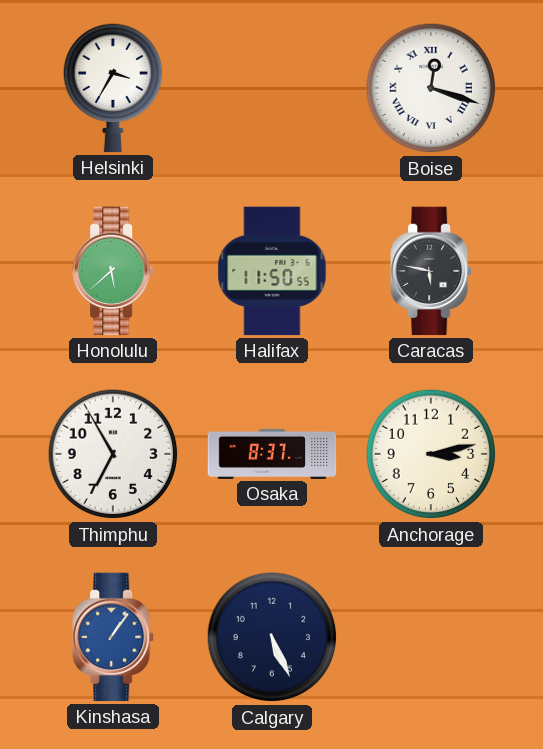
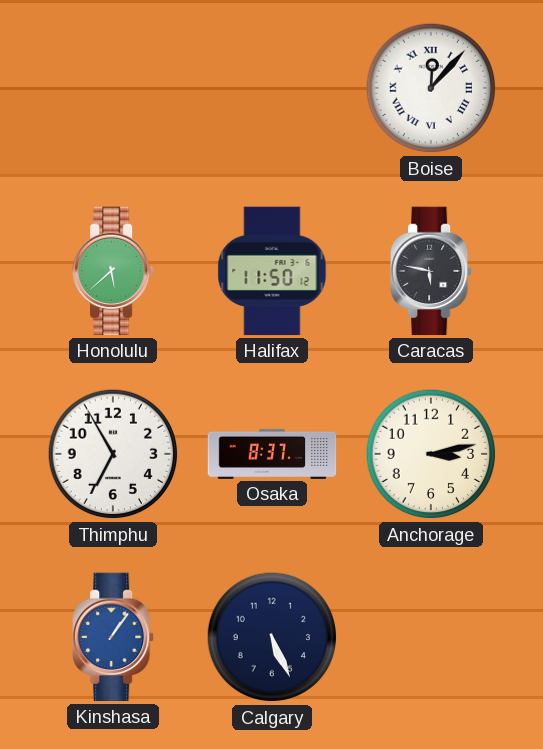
Helsinki: 3:35 -> none (112, 88)
Boise: 12:18 -> 12:07 (431, 88)
Halifax: 11:50:55 -> 11:50:12 (272, 271)
